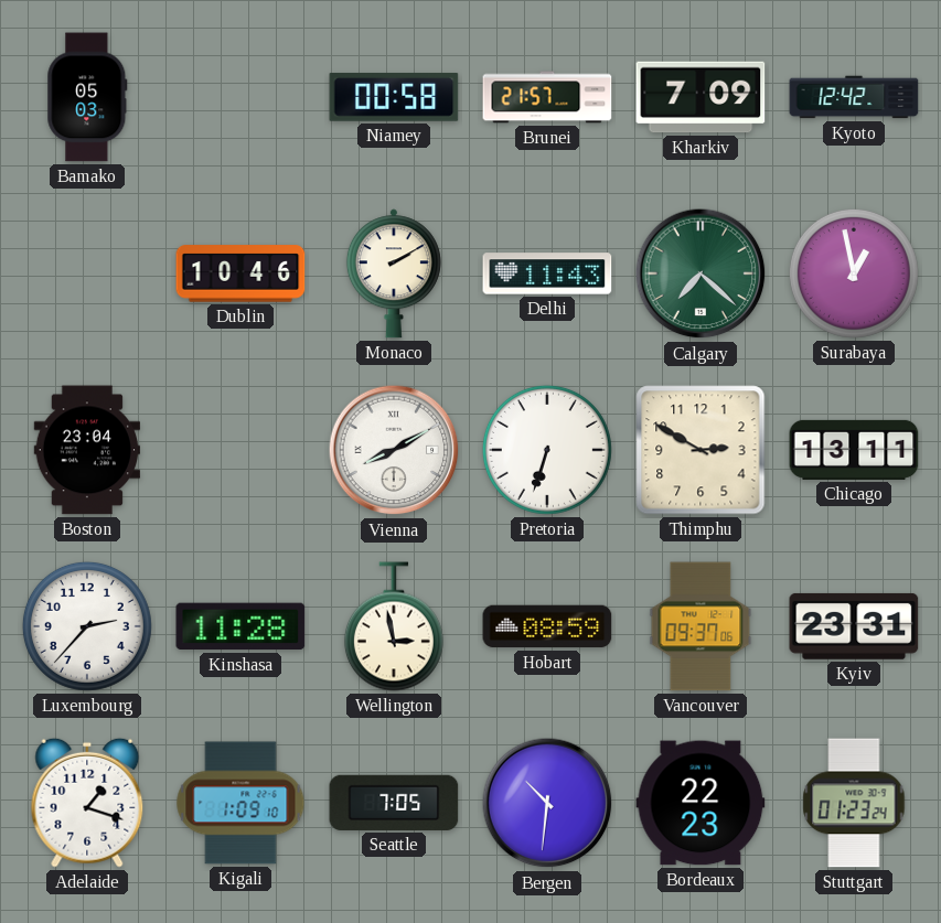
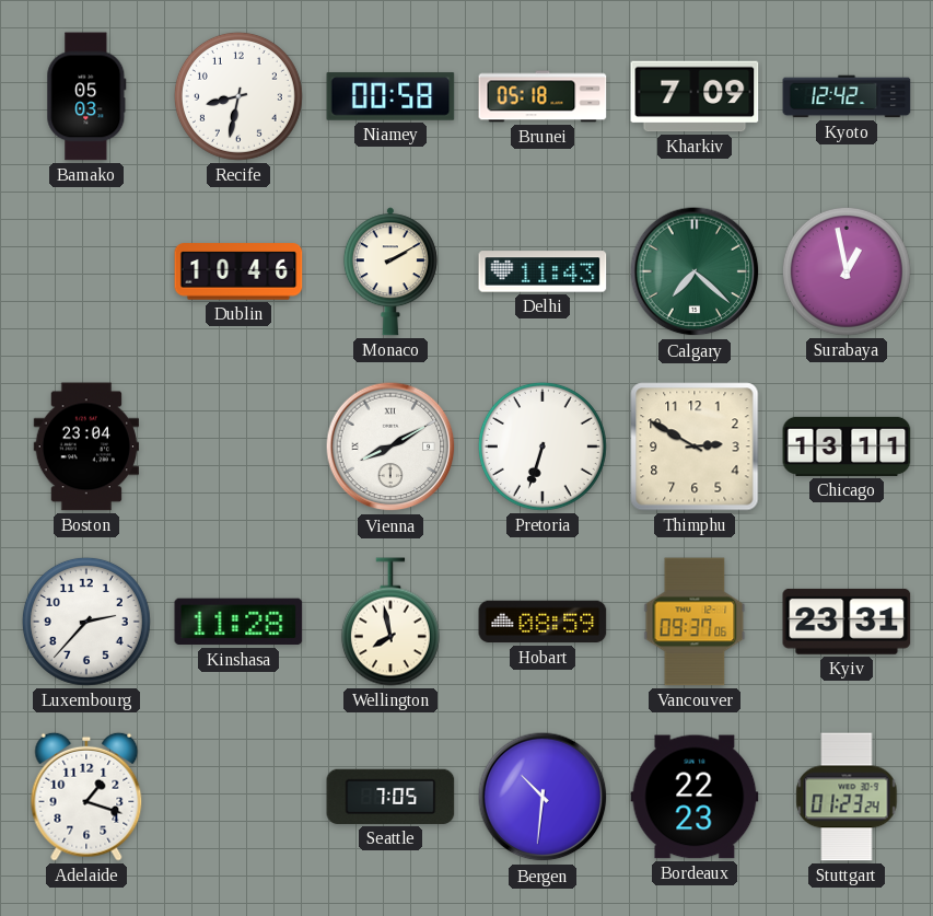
Recife: none -> 8:32 (238, 96)
Brunei: 21:57 -> 05:18 (543, 96)
Wellington: 2:58 -> 7:58 (390, 622)
Kigali: 1:09 -> none (240, 803)
